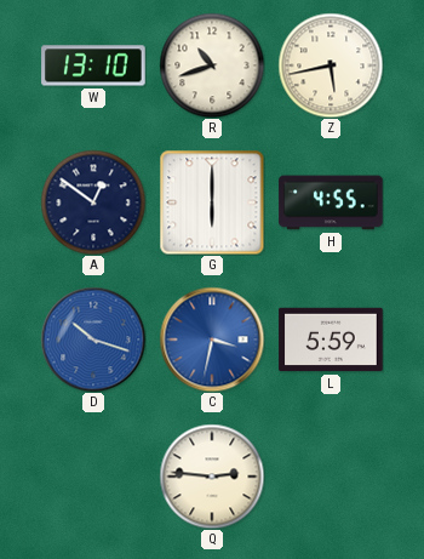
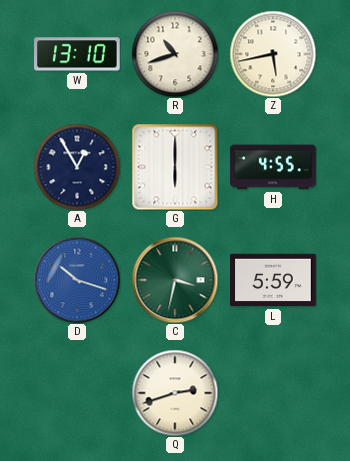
A: 12:51 -> 12:55 (77, 167)
C dial: blue -> green (175, 280)
Q: 2:46 -> 2:42 (175, 393)
